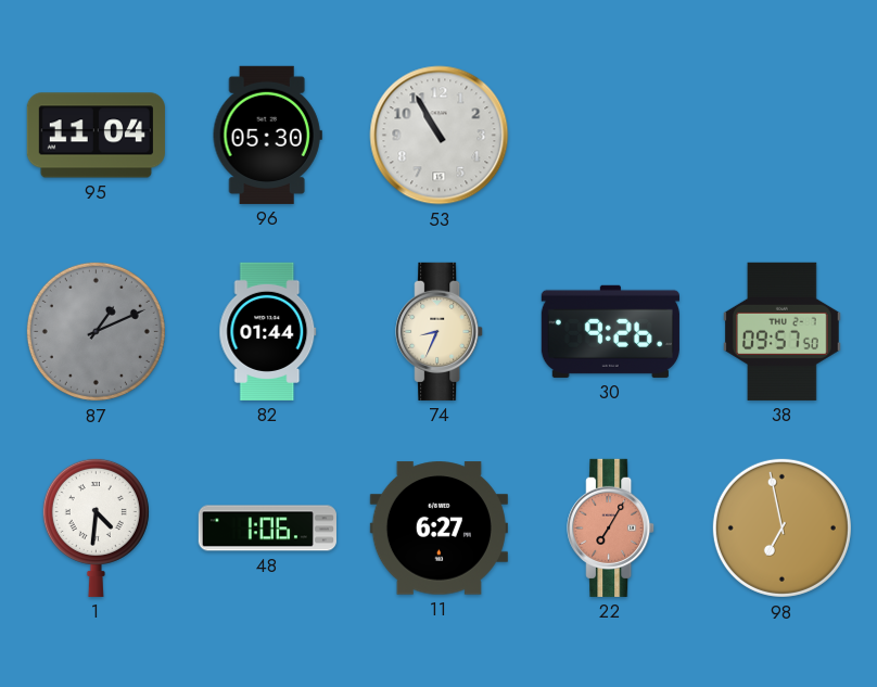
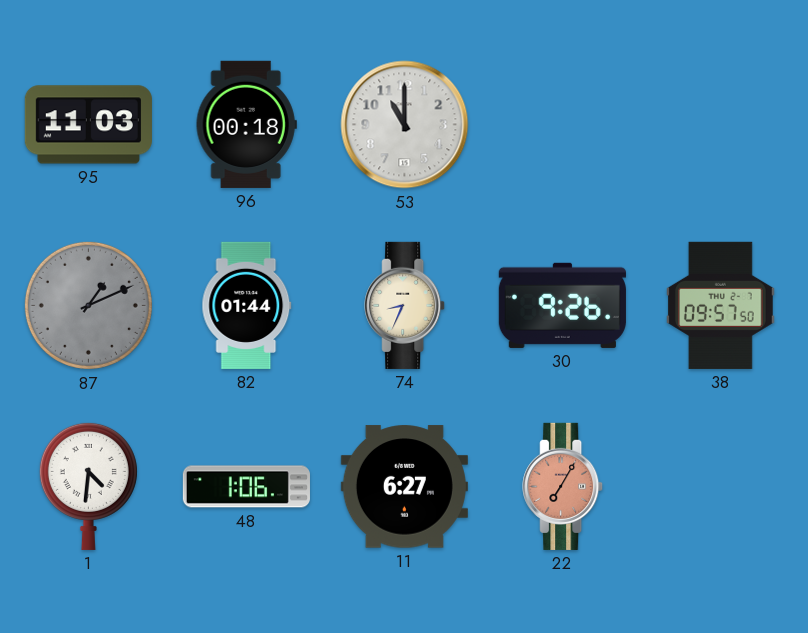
95: 11:04 -> 11:03 (88, 125)
96: 05:30 -> 00:18 (246, 124)
53: 10:55 -> 11:00 (405, 125)
98: 6:58 -> none (781, 527)
